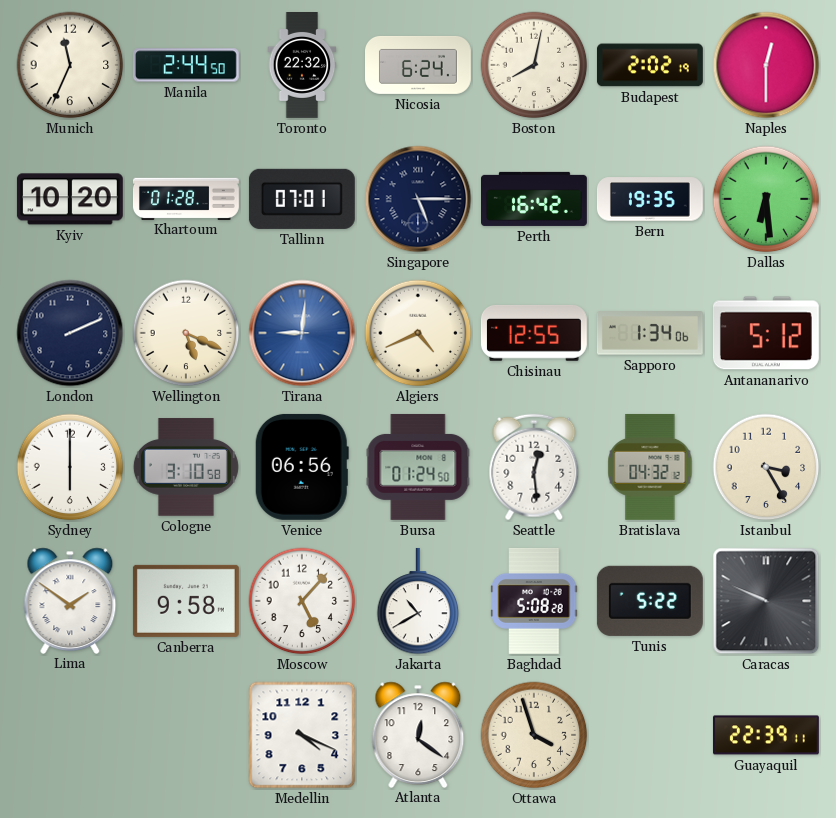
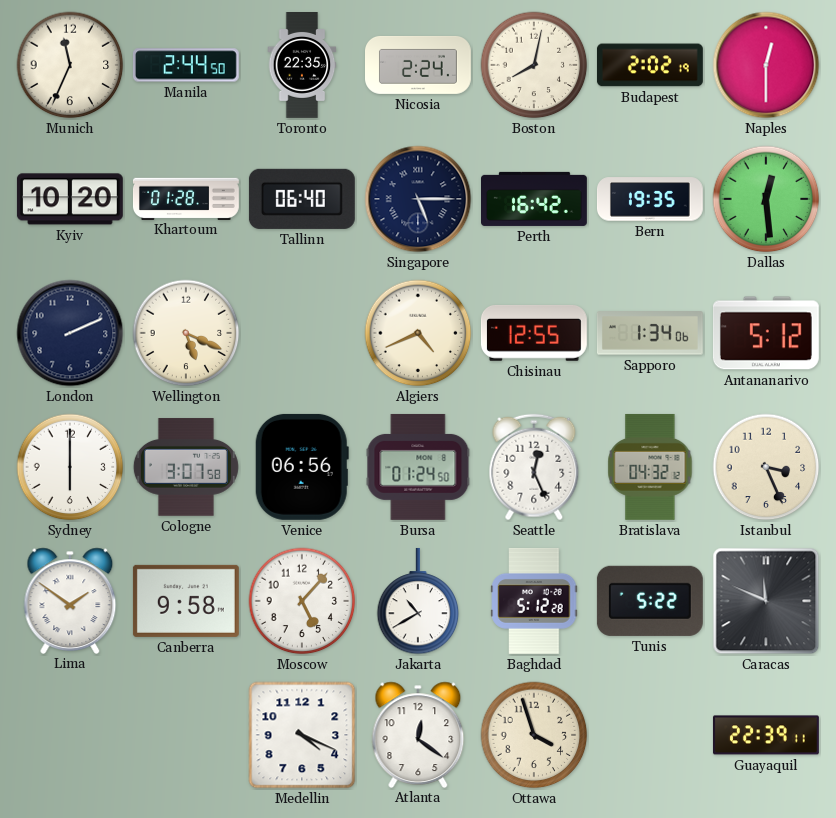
Toronto: 22:32 -> 22:35 (302, 66)
Nicosia: 6:24 -> 2:24 (419, 65)
Tallinn: 07:01 -> 06:40 (302, 199)
Dallas: 6:29 -> 12:29 (766, 199)
Tirana: 9:01 -> none (302, 333)
Cologne: 3:10 -> 3:07 (186, 467)
Seattle: 12:29 -> 12:26 (534, 467)
Istanbul: 3:25 -> 3:26 (766, 467)
Baghdad: 5:08 -> 5:12 (534, 601)
Caracas: 9:49 -> 11:49 (766, 601)
